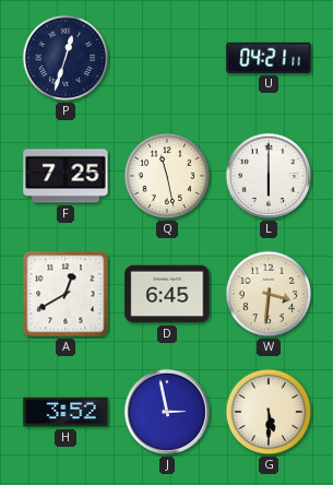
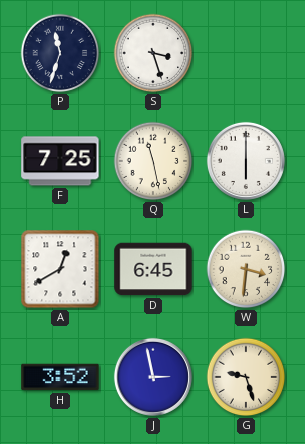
P: 12:33 -> 11:33 (60, 53)
S: none -> 3:27 (153, 53)
U: 04:21 -> none (269, 58)
G: 5:30 -> 9:27 (246, 377)
